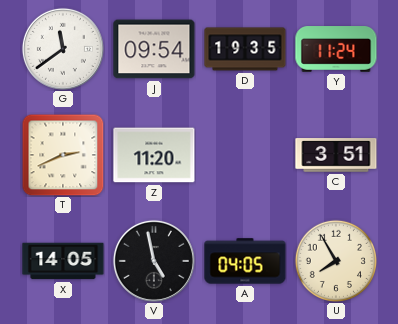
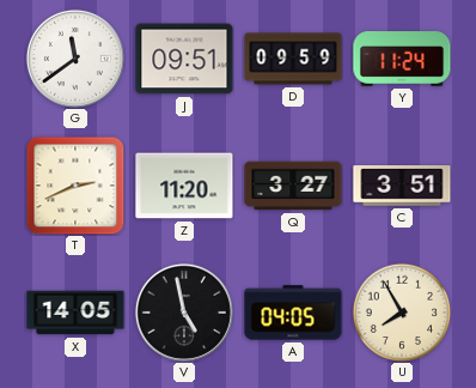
J: 09:54 -> 09:51 (184, 59)
D: 19:35 -> 09:59 (293, 59)
Q: none -> 3:27 (293, 186)
